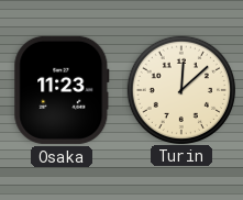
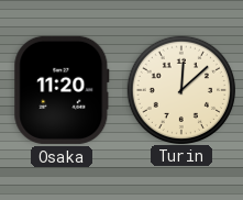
Osaka: 11:23 -> 11:20 (62, 90)
